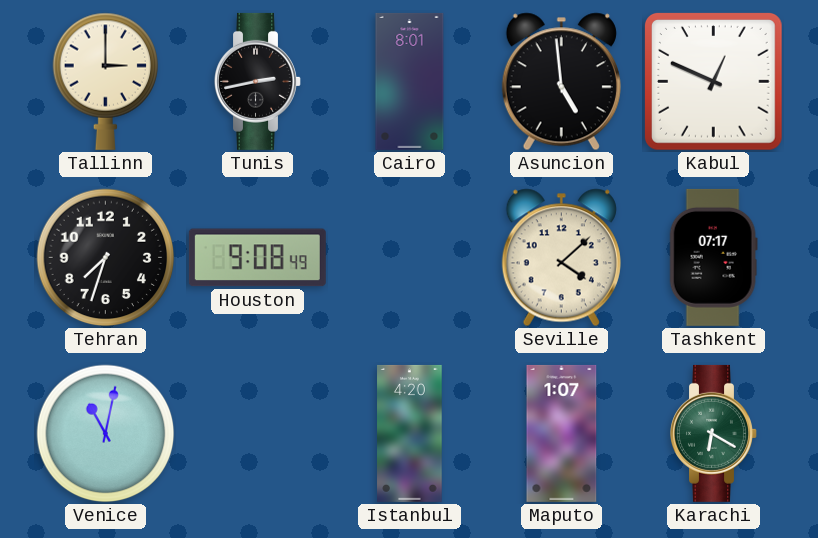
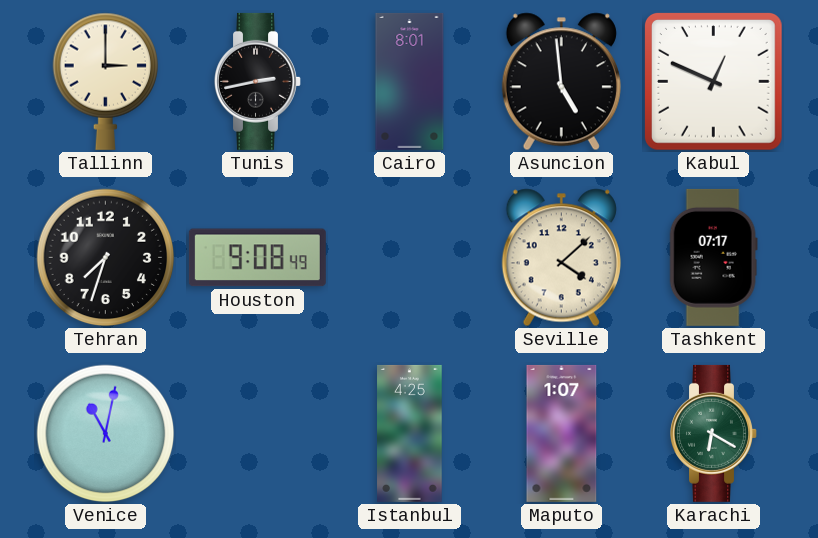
Istanbul: 4:20 -> 4:25 (410, 433)
